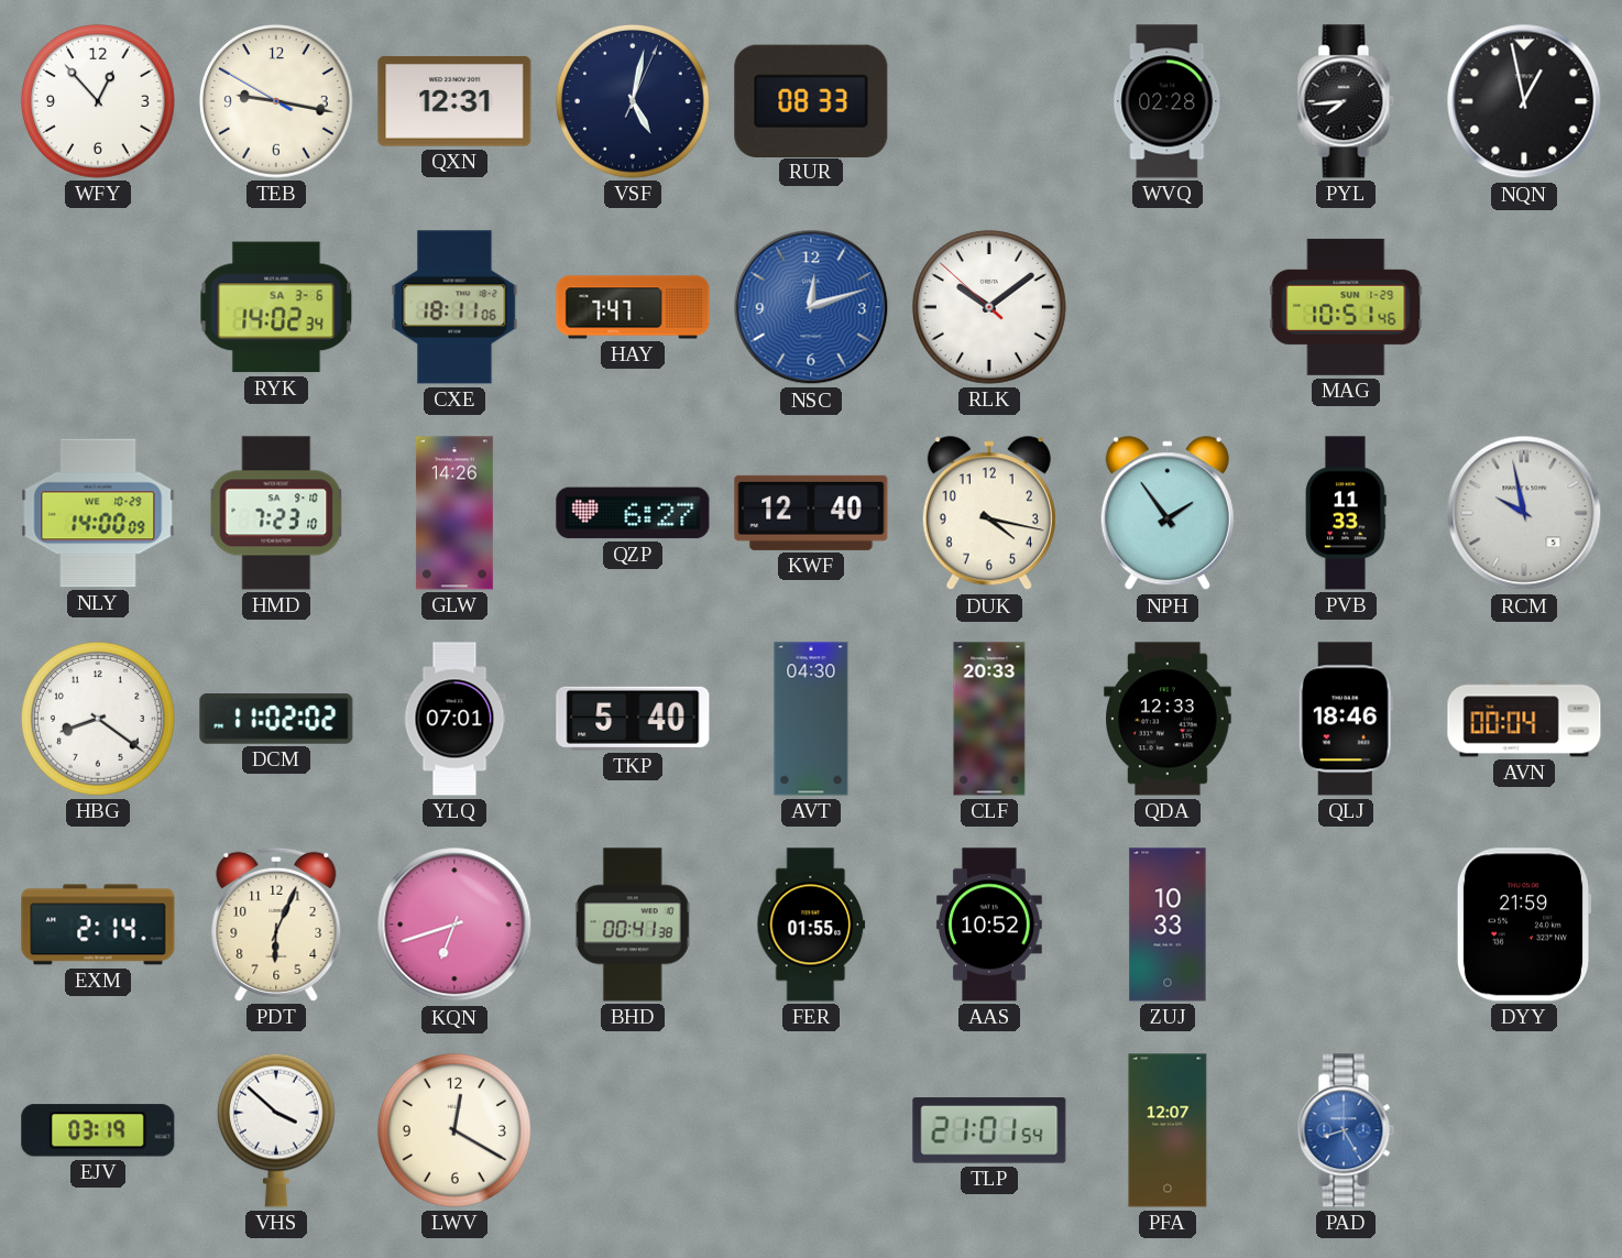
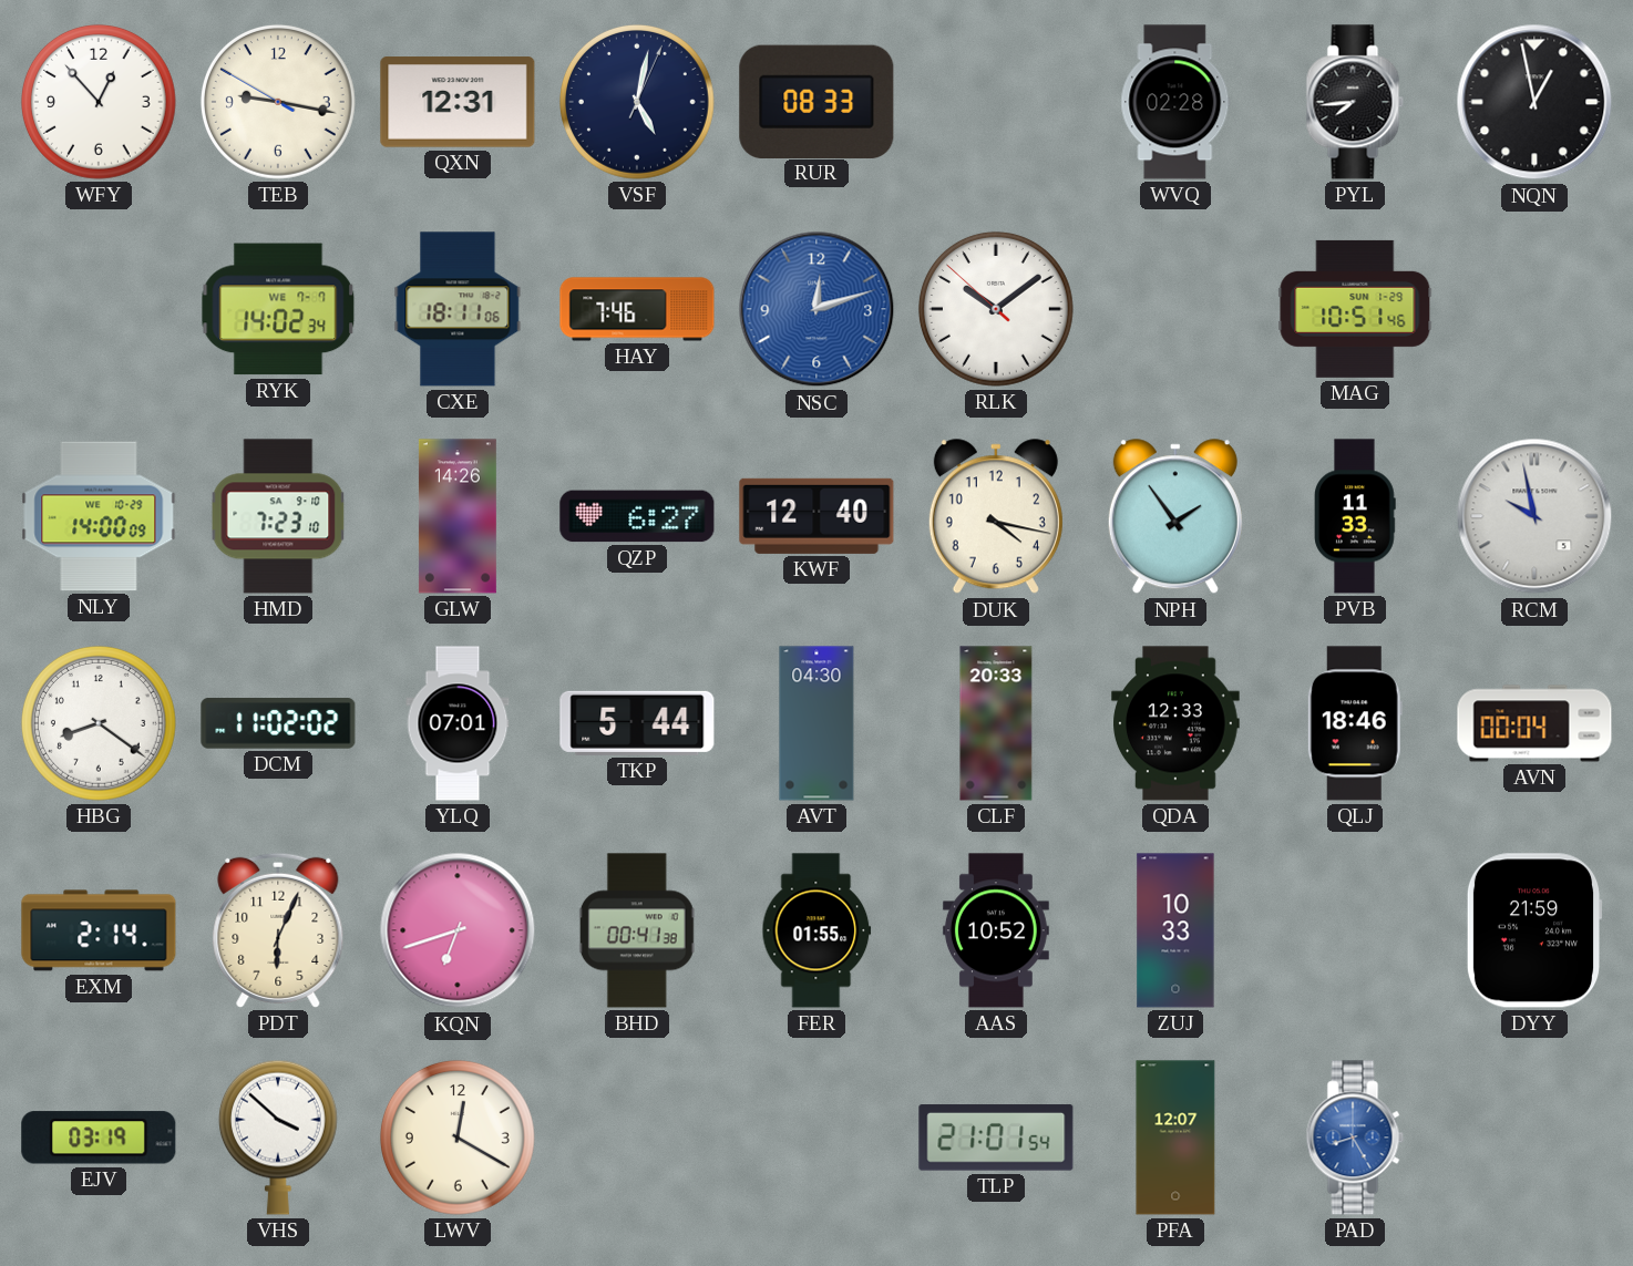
RYK date: SA 3-6 -> WE 7-7 (278, 309)
HAY: 7:47 -> 7:46 (637, 309)
TKP: 5:40 -> 5:44 (637, 723)
